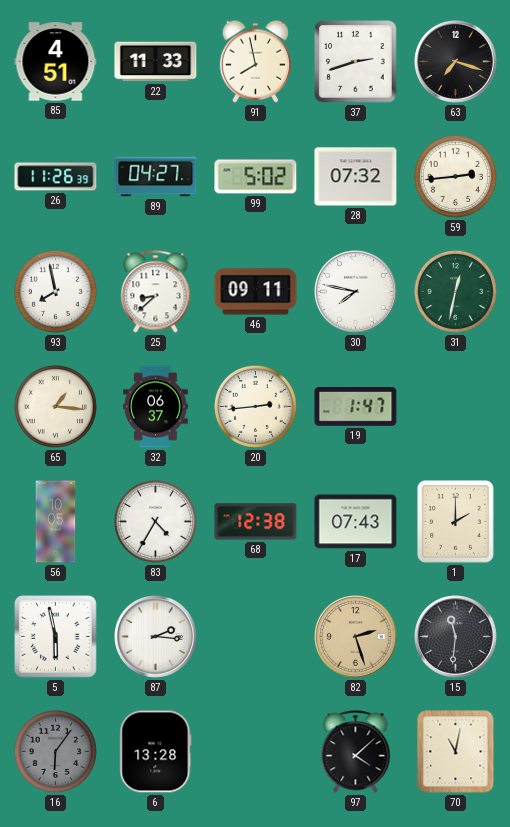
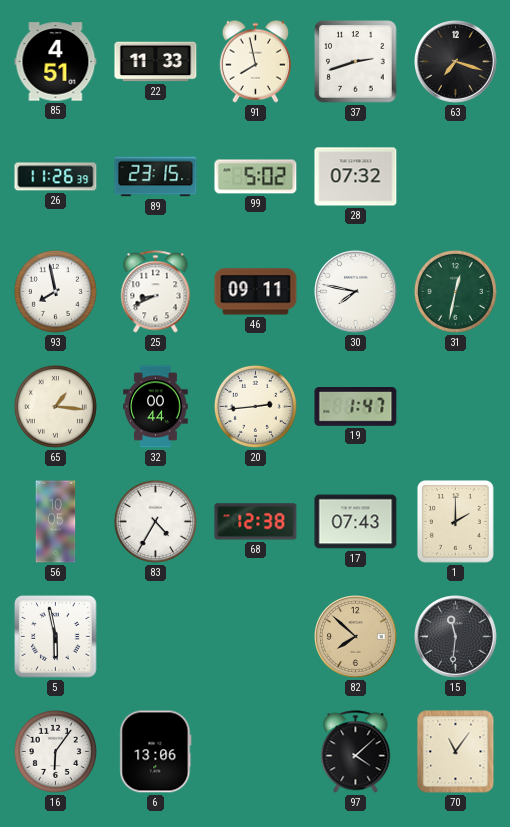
89: 04:27 -> 23:15 (156, 177)
59: 2:44 -> none (455, 176)
25: 8:38 -> 8:41 (156, 292)
32: 06:37 -> 00:44 (156, 407)
87: 2:16 -> none (156, 637)
82: 2:27 -> 7:52 (356, 637)
16 dial: grey -> white (55, 751)
6: 13:28 -> 13:06 (156, 752)
70: 11:02 -> 11:06 (456, 752)
